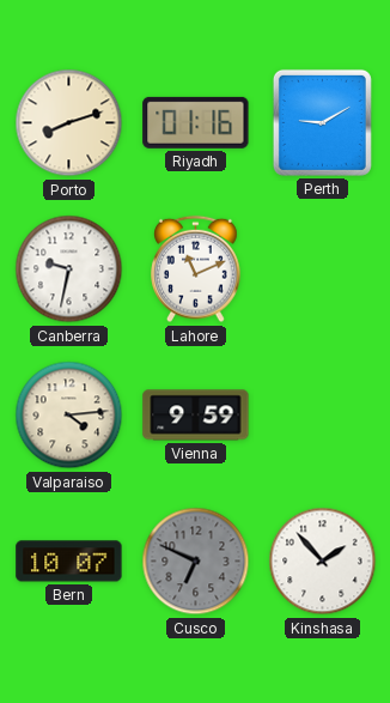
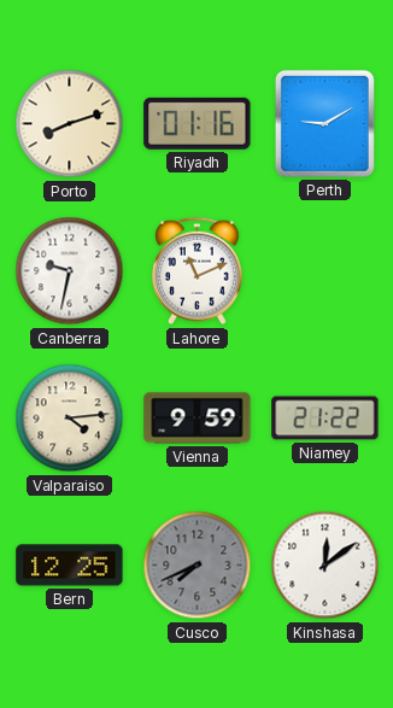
Niamey: none -> 21:22 (325, 419)
Bern: 10:07 -> 12:25 (70, 566)
Cusco: 6:49 -> 7:41 (198, 566)
Kinshasa: 1:53 -> 12:09 (325, 566)
